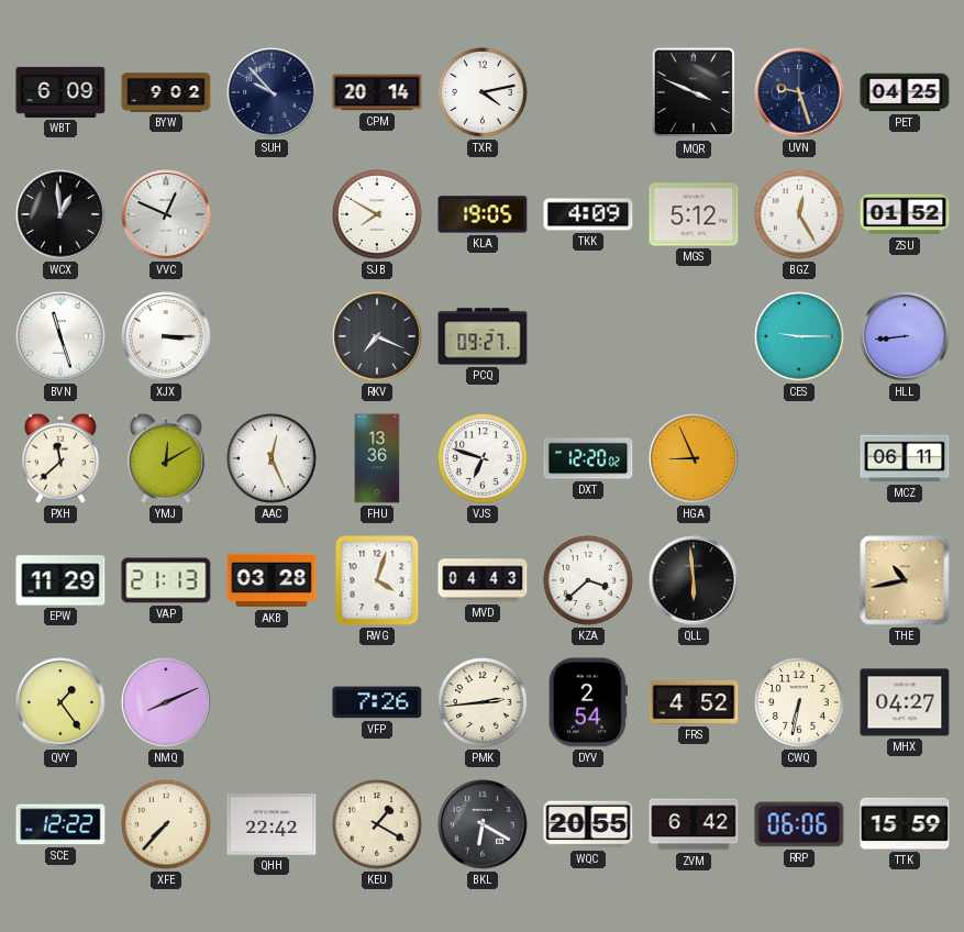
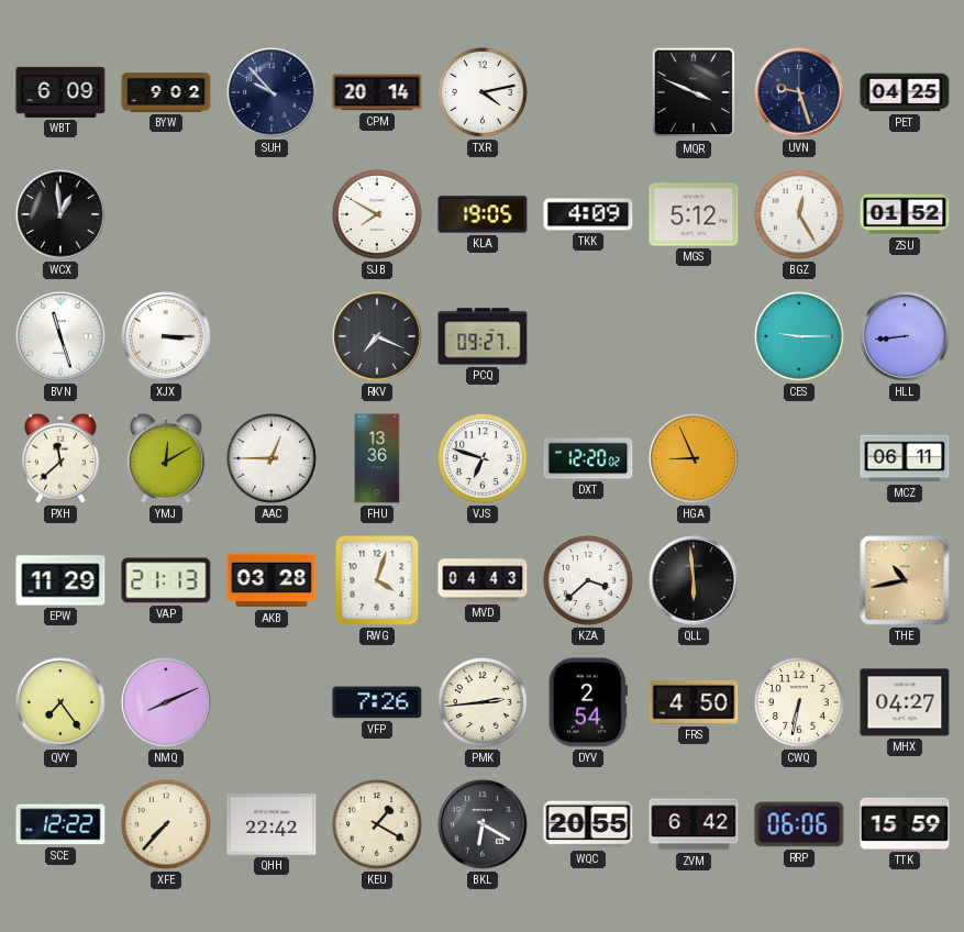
VVC: 12:49 -> none (166, 214)
AAC: 12:26 -> 12:45 (273, 459)
QVY: 1:24 -> 7:24 (60, 702)
FRS: 4:52 -> 4:50 (694, 702)
